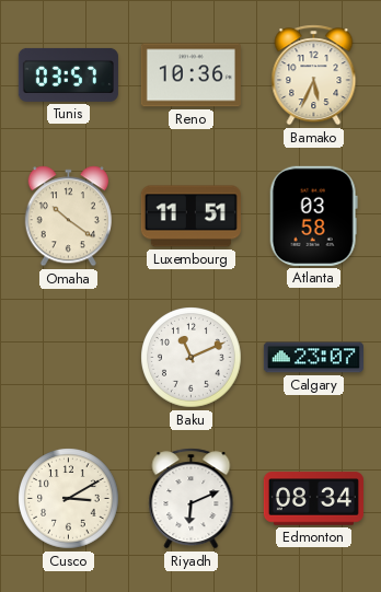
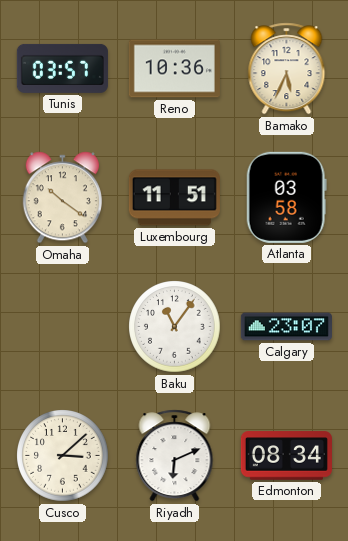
Baku: 11:11 -> 11:06 (175, 327)
Cusco: 3:10 -> 3:08 (63, 456)
